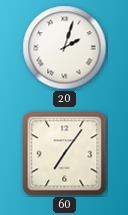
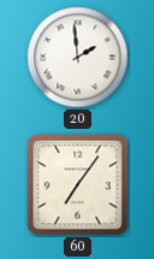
20: 2:03 -> 1:59 (78, 58)
